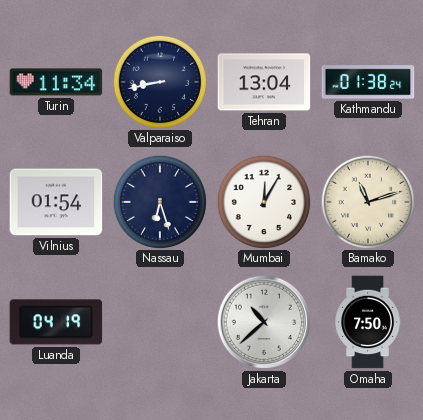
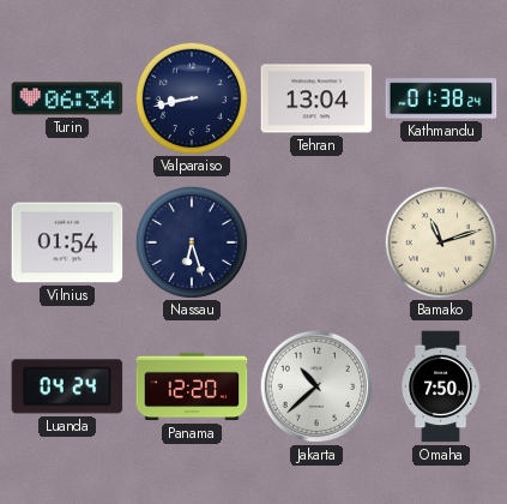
Turin: 11:34 -> 06:34 (67, 98)
Mumbai: 12:05 -> none (263, 201)
Luanda: 04:19 -> 04:24 (67, 386)
Panama: none -> 12:20 (192, 386)
